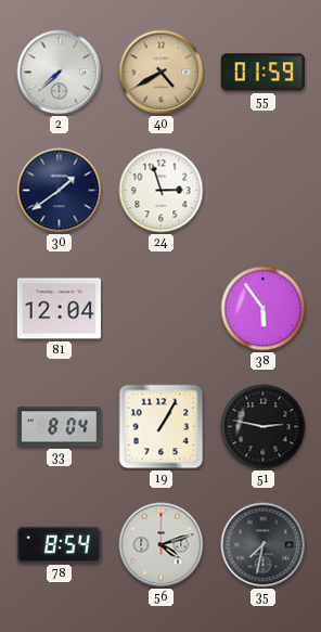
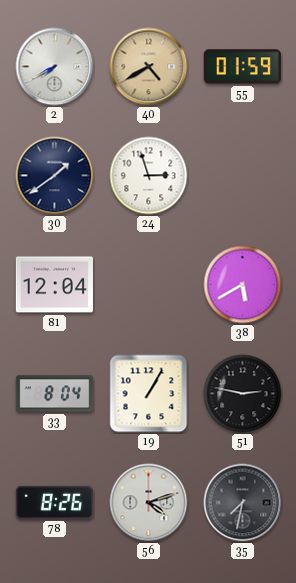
2: 7:38 -> 7:40 (55, 67)
38: 5:54 -> 5:40 (243, 285)
78: 8:54 -> 8:26 (54, 502)
